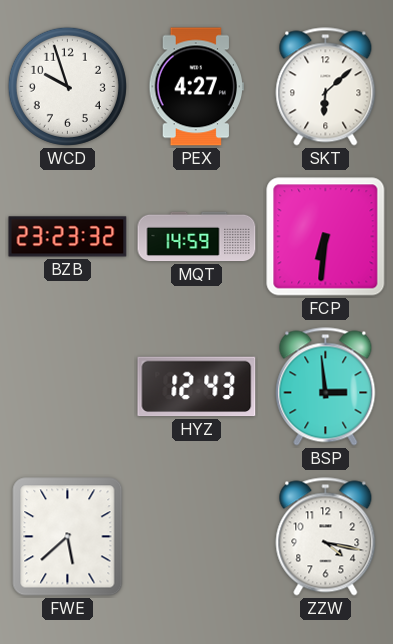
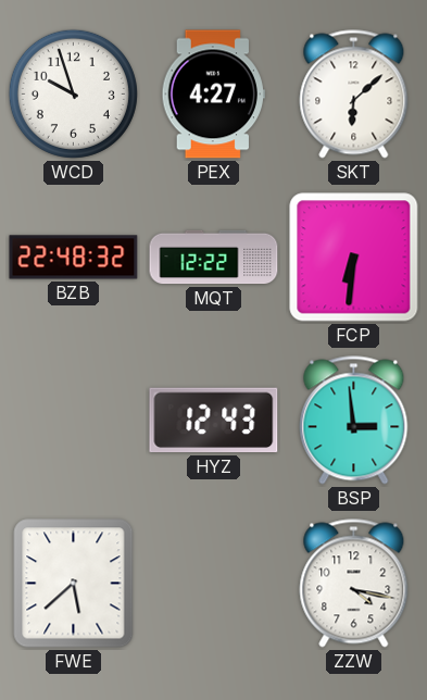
BZB: 23:23 -> 22:48 (74, 258)
MQT: 14:59 -> 12:22 (214, 258)
